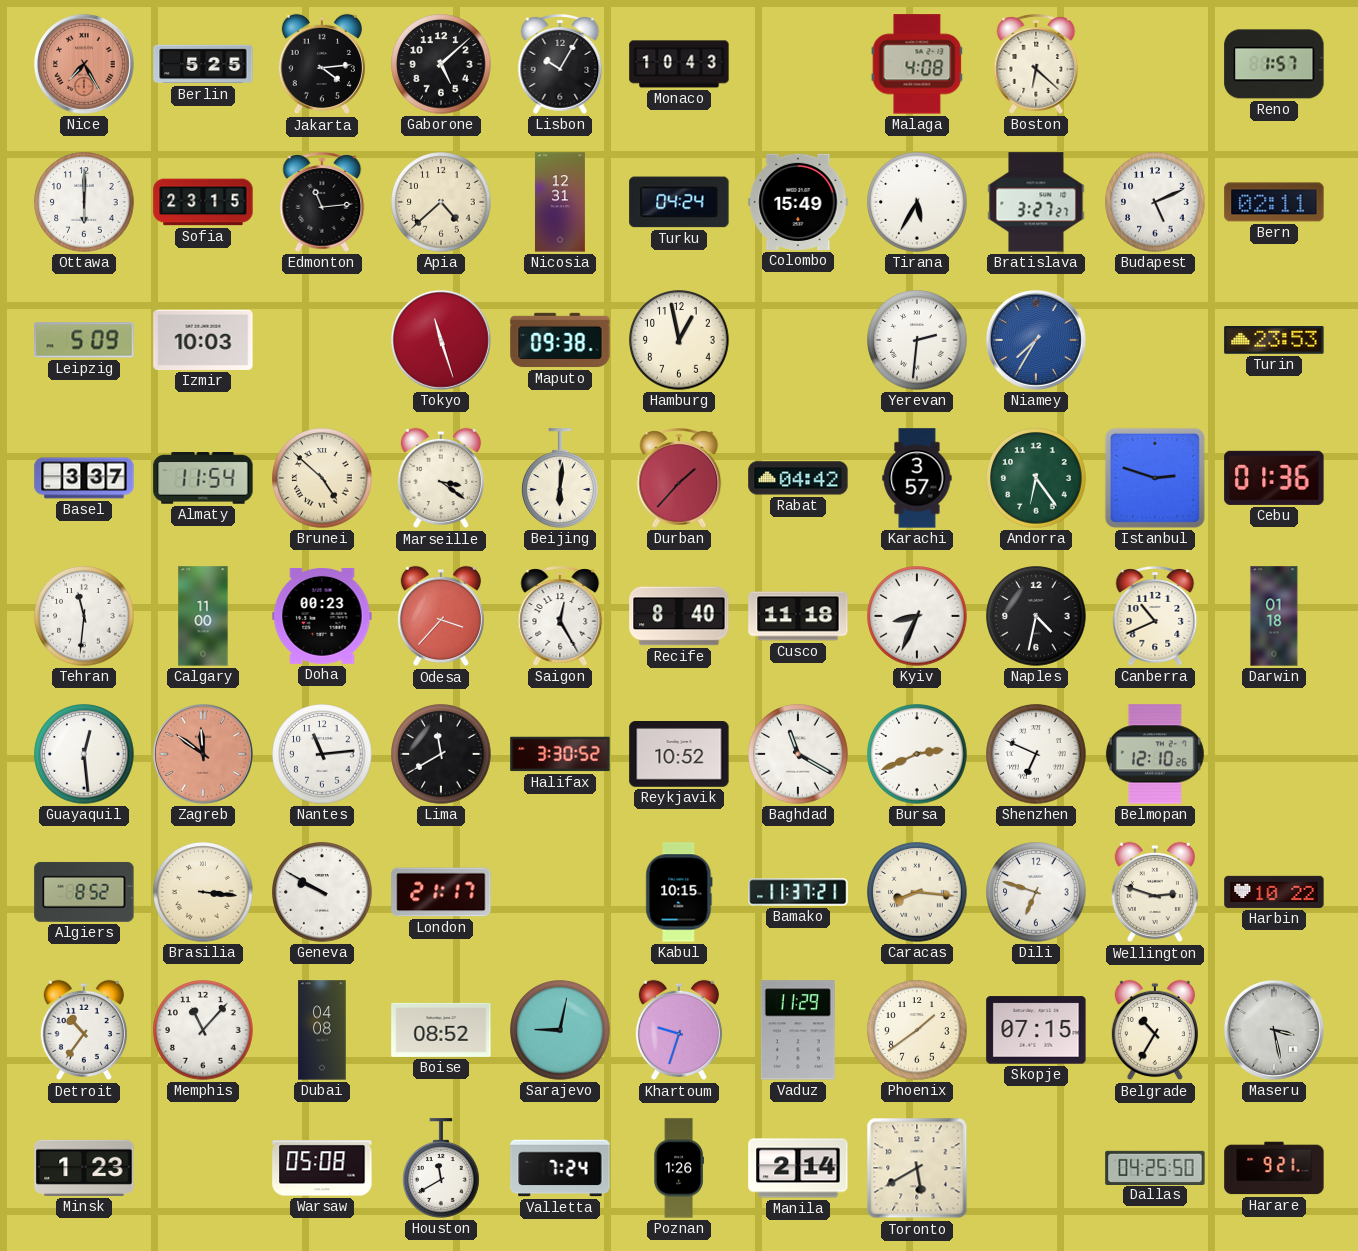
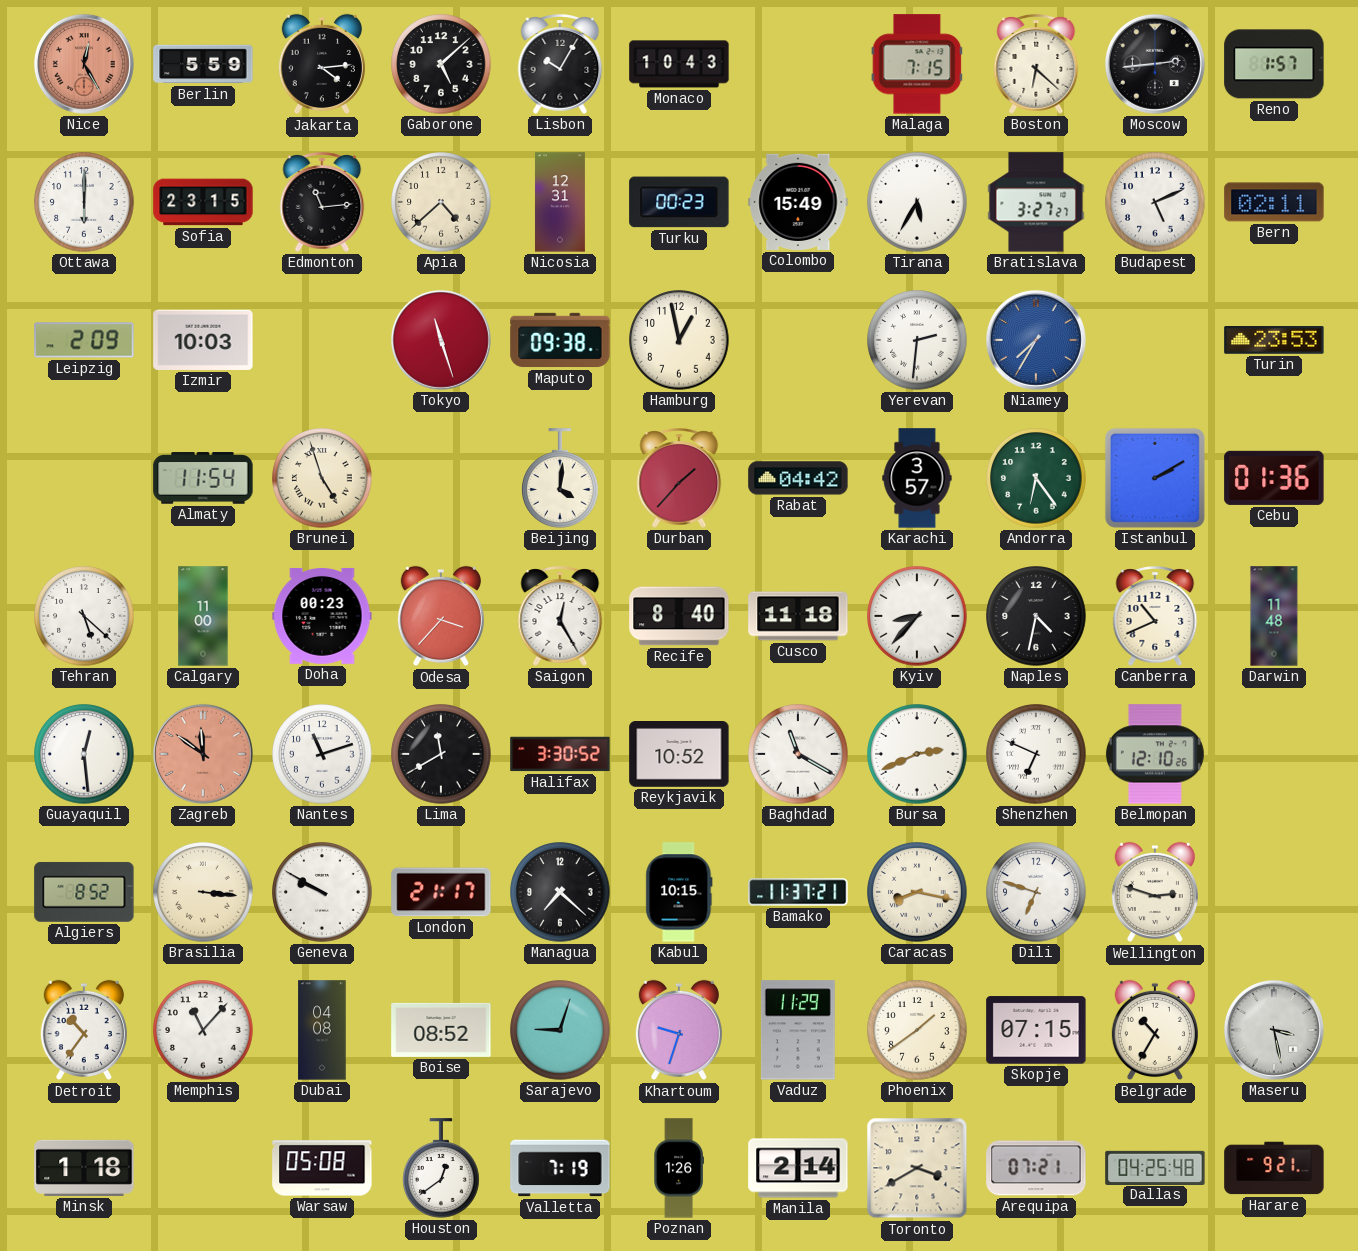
Nice: 7:25 -> 12:25 (84, 64)
Berlin: 5:25 -> 5:59 (203, 64)
Malaga: 4:08 -> 7:15 (917, 64)
Moscow: none -> 2:44 (1155, 64)
Turku: 04:24 -> 00:23 (679, 202)
Leipzig: 5:09 -> 2:09 (84, 340)
Basel: 3:37 -> none (84, 478)
Brunei: 4:52 -> 4:57 (322, 478)
Marseille: 3:21 -> none (441, 478)
Beijing: 6:01 -> 4:01 (560, 478)
Istanbul: 2:48 -> 2:10 (1155, 478)
Tehran: 11:31 -> 5:22 (84, 616)
Kyiv: 8:34 -> 8:37 (917, 616)
Darwin: 01:18 -> 11:48 (1274, 616)
Nantes: 11:14 -> 11:12 (322, 754)
Managua: none -> 7:22 (560, 892)
Caracas: 8:16 -> 8:17 (917, 892)
Harbin: 10:22 -> none (1274, 892)
Sarajevo: 9:02 -> 9:03 (560, 1030)
Minsk: 1:23 -> 1:18 (84, 1168)
Houston: 11:40 -> 12:39 (441, 1168)
Valletta: 7:24 -> 7:19 (560, 1168)
Toronto: 5:40 -> 3:40 (917, 1168)
Arequipa: none -> 07:21 (1036, 1168)
Dallas: 04:25:50 -> 04:25:48 (1155, 1167)
